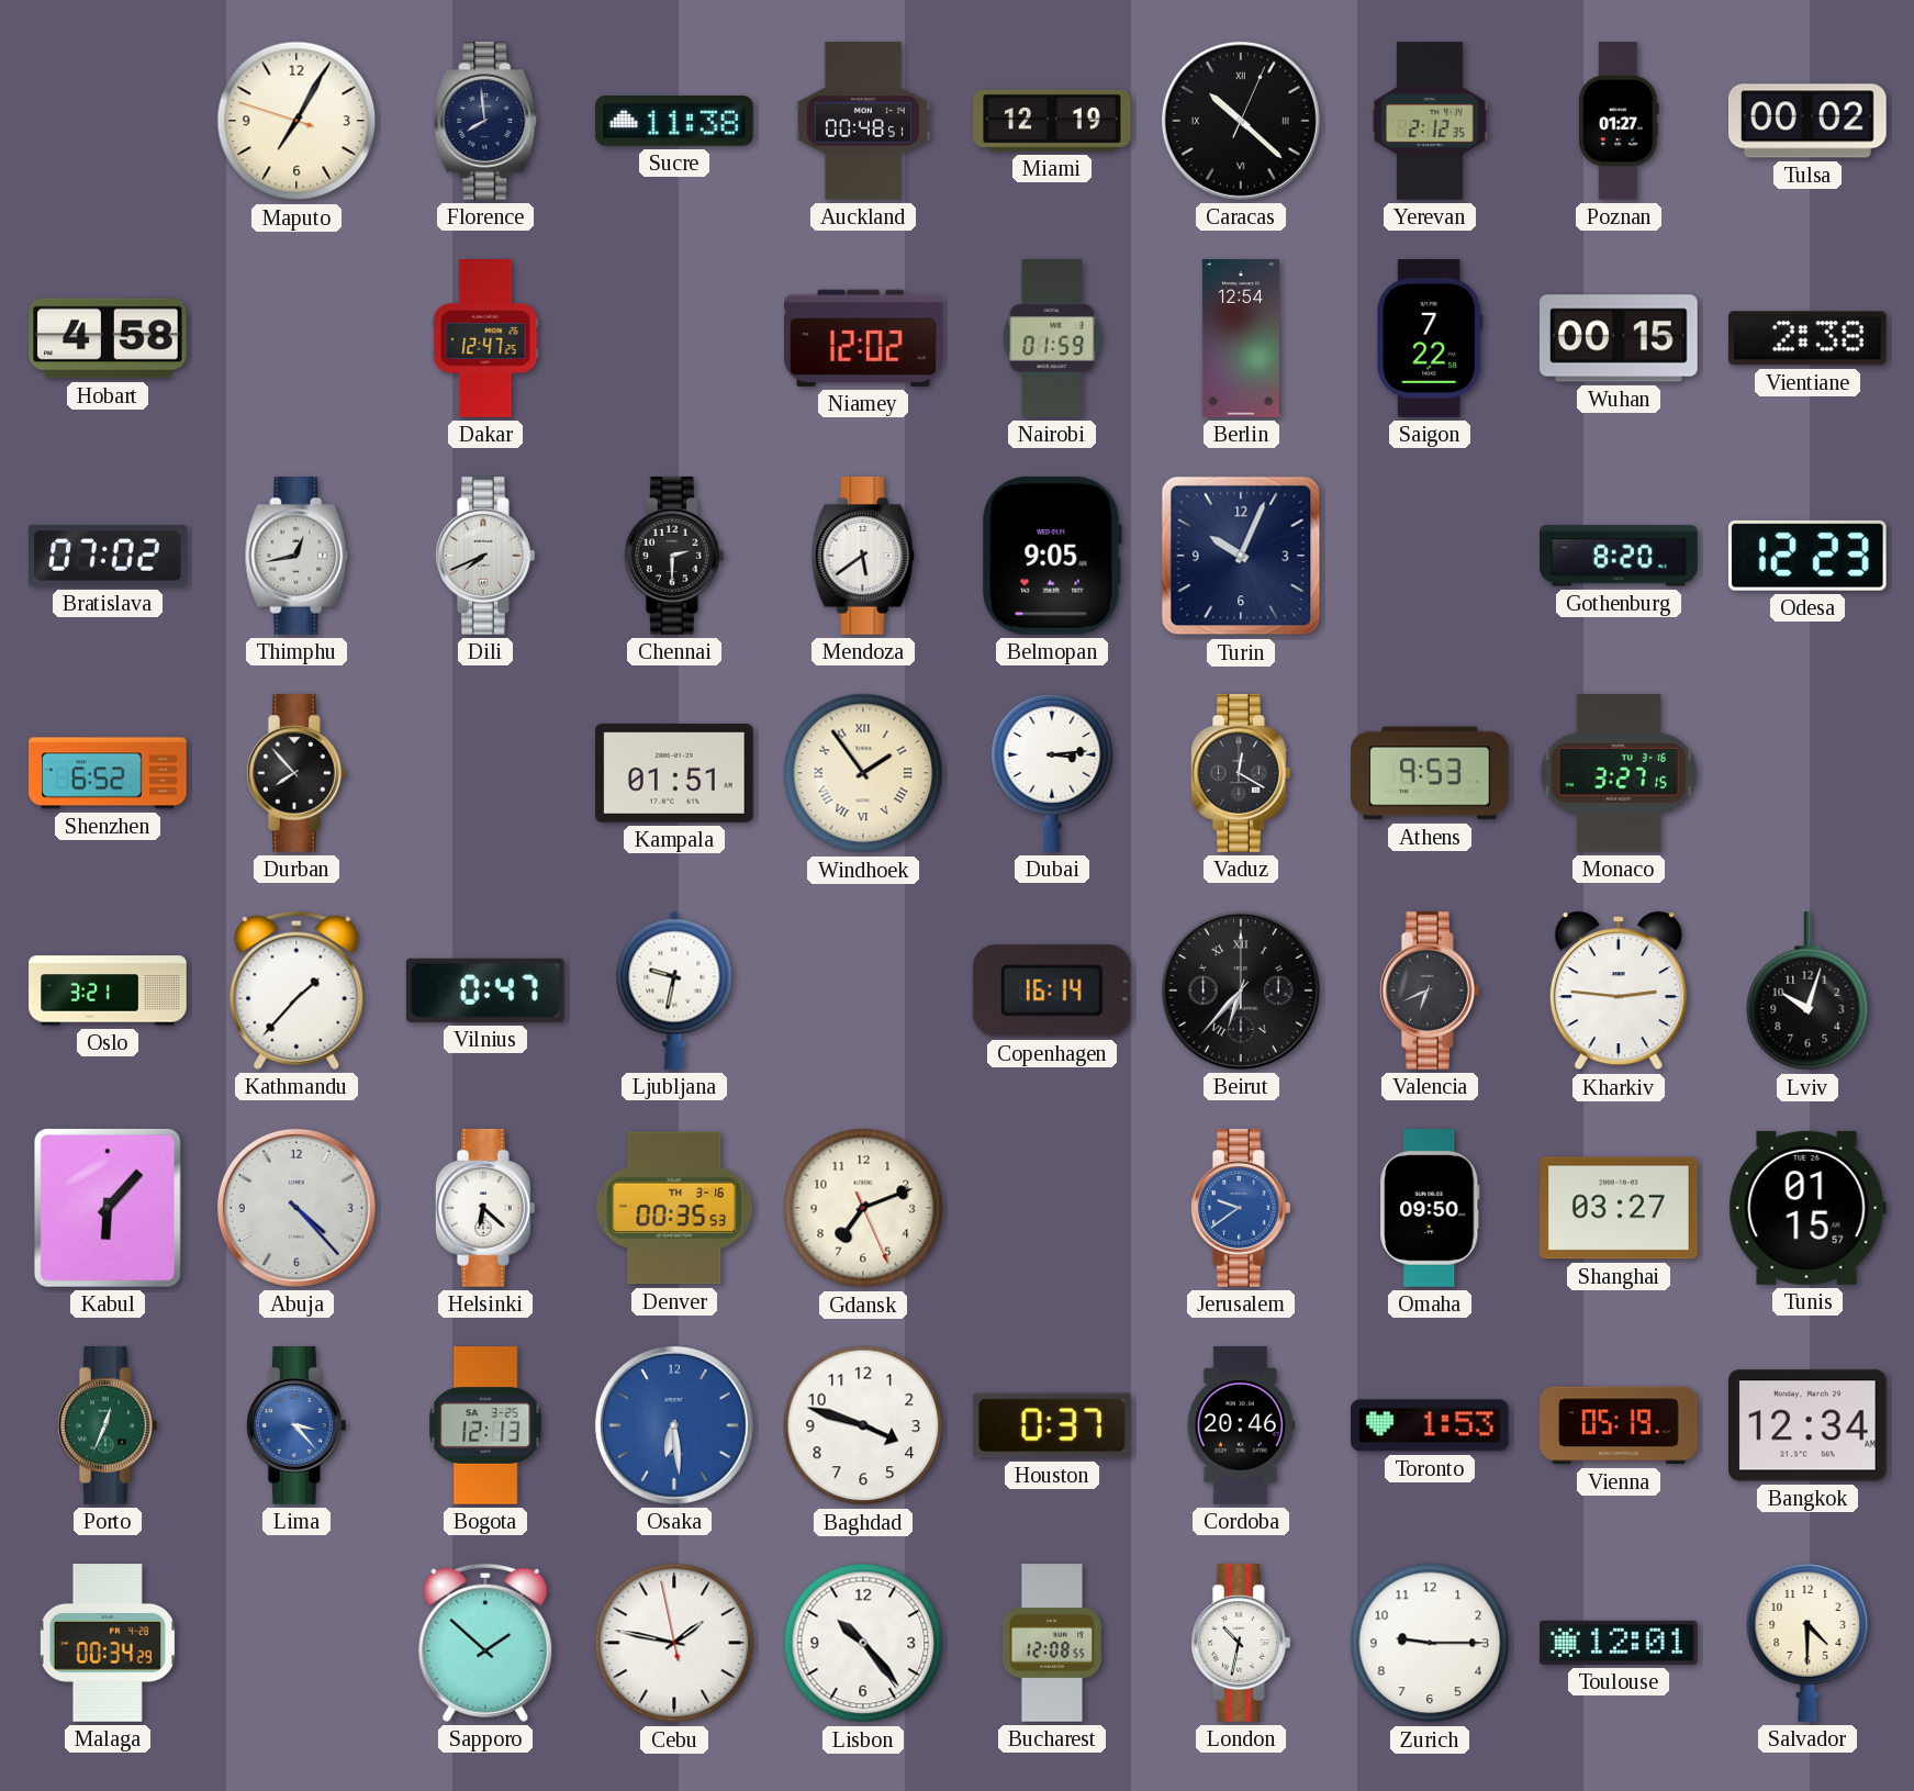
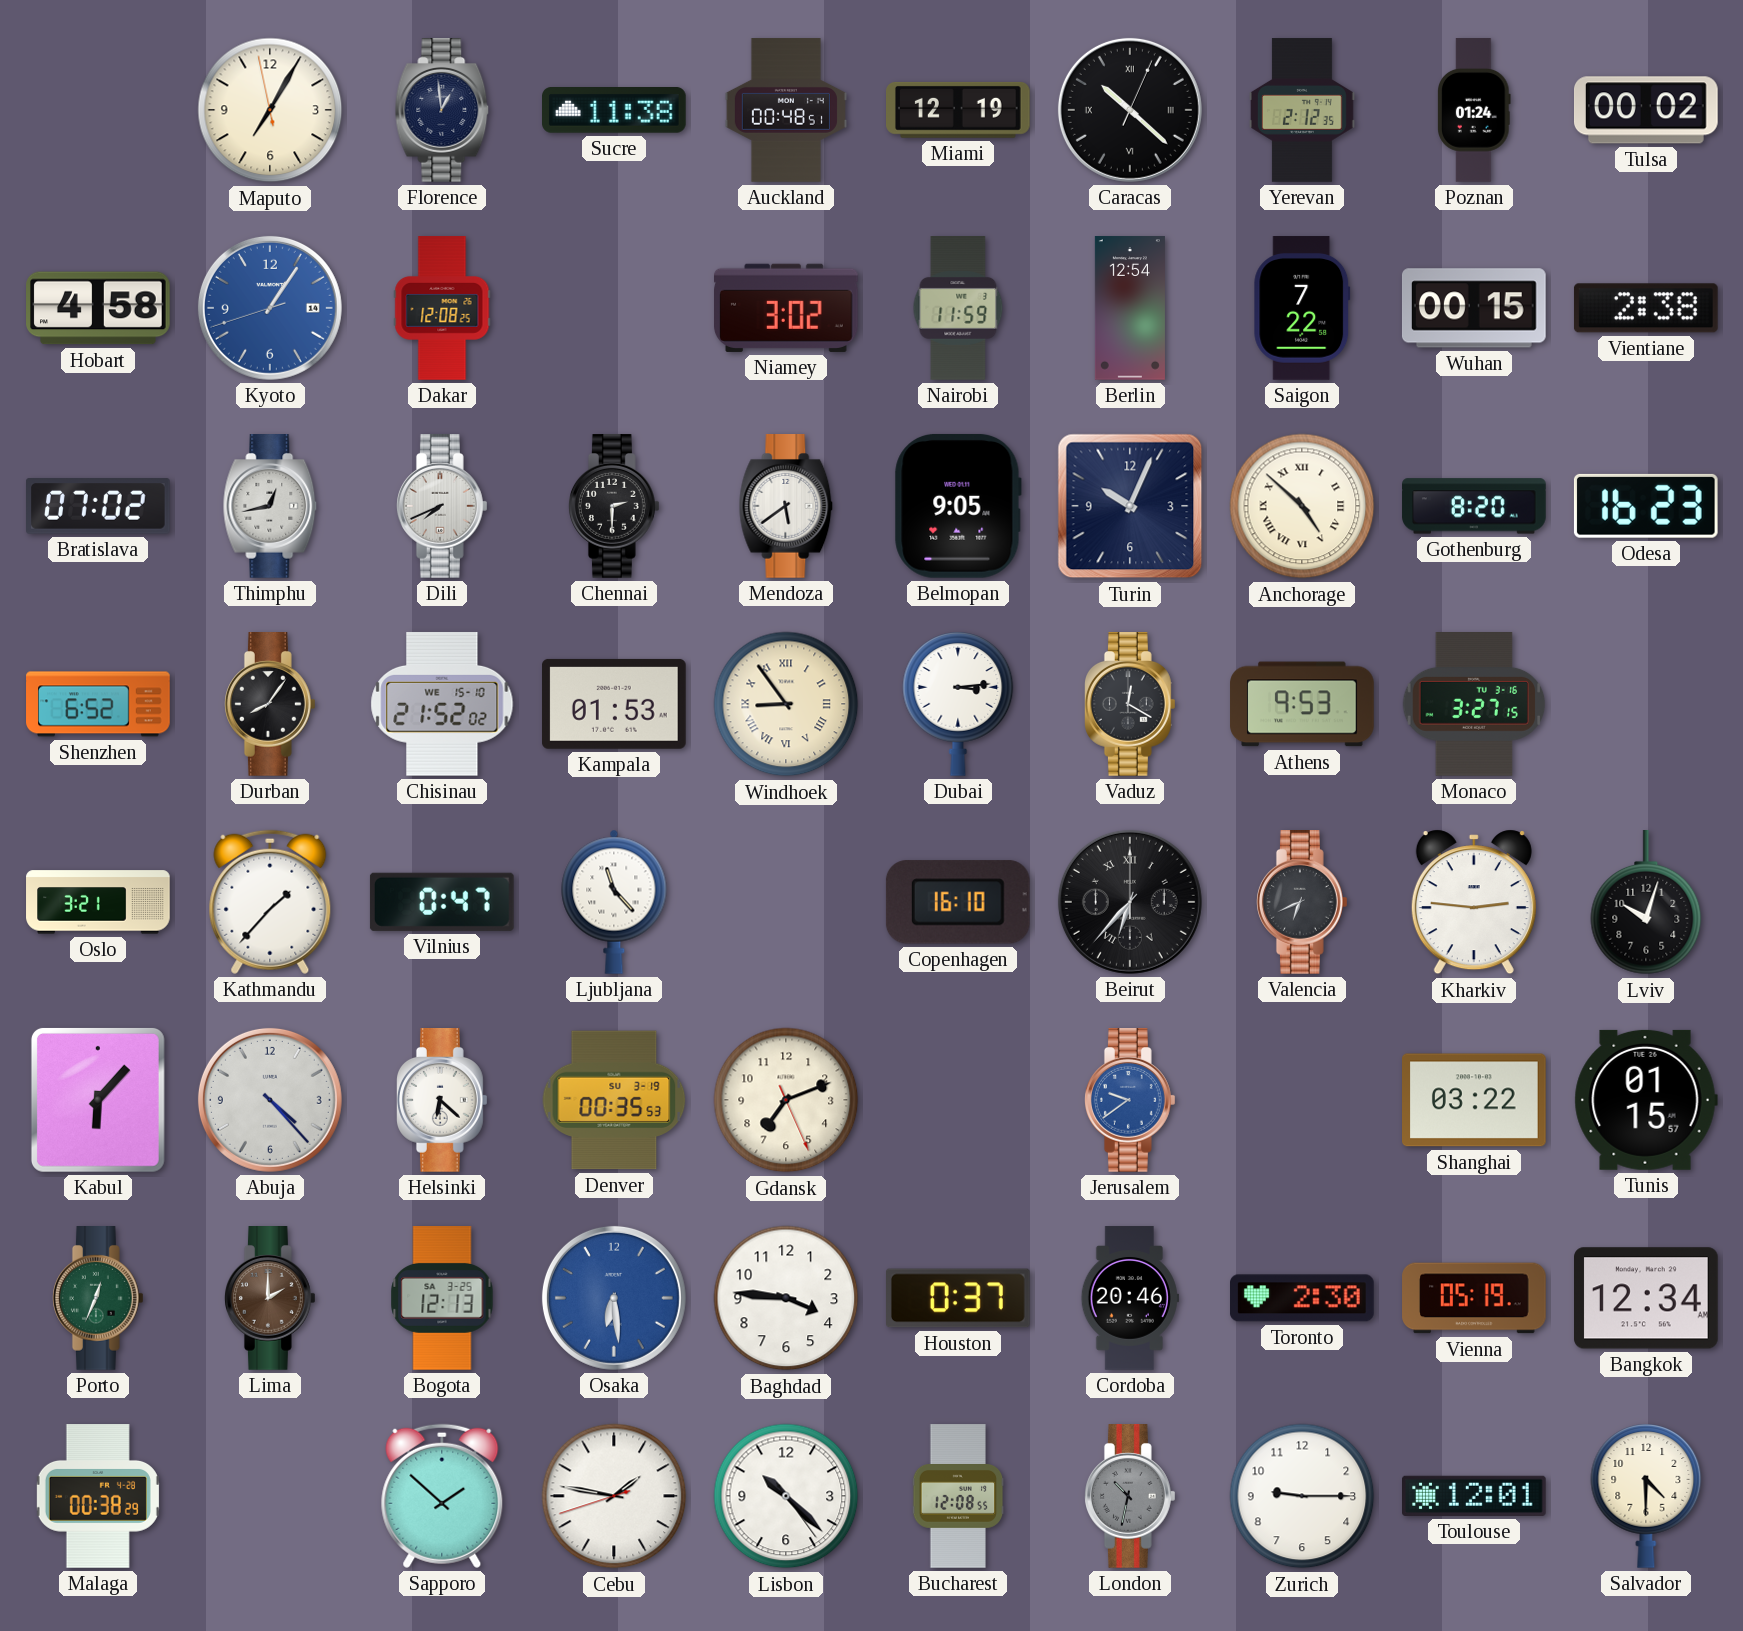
Maputo: 7:04:48 -> 7:04:58 (270, 110)
Florence: 7:59 -> 12:59 (442, 111)
Poznan: 01:27 -> 01:24 (1474, 110)
Kyoto: none -> 1:05 (270, 308)
Dakar: 12:47 -> 12:08 (442, 308)
Niamey: 12:02 -> 3:02 (787, 308)
Nairobi: 01:59 -> 11:59 (958, 308)
Anchorage: none -> 4:52 (1302, 506)
Odesa: 12:23 -> 16:23 (1646, 506)
Durban: 7:53 -> 8:06 (271, 705)
Chisinau: none -> 21:52 (442, 704)
Kampala: 01:51 -> 01:53 (615, 704)
Windhoek: 1:54 -> 8:54 (786, 704)
Ljubljana: 9:32 -> 11:23 (614, 902)
Copenhagen: 16:14 -> 16:10 (958, 902)
Denver date: TH 3-16 -> SU 3-19 (614, 1100)
Omaha: 09:50 -> none (1430, 1208)
Shanghai: 03:27 -> 03:22 (1475, 1100)
Lima: 3:23 -> 2:00 (271, 1299)
Lima dial: blue -> brown (271, 1299)
Baghdad: 3:48 -> 3:46 (786, 1298)
Toronto: 1:53 -> 2:30 (1303, 1298)
Malaga: 00:34 -> 00:38 (98, 1496)
Cebu: 1:46:58 -> 1:46:42 (614, 1496)
Lisbon: 10:23 -> 10:22 (786, 1496)
London dial: white -> grey (1131, 1497)
